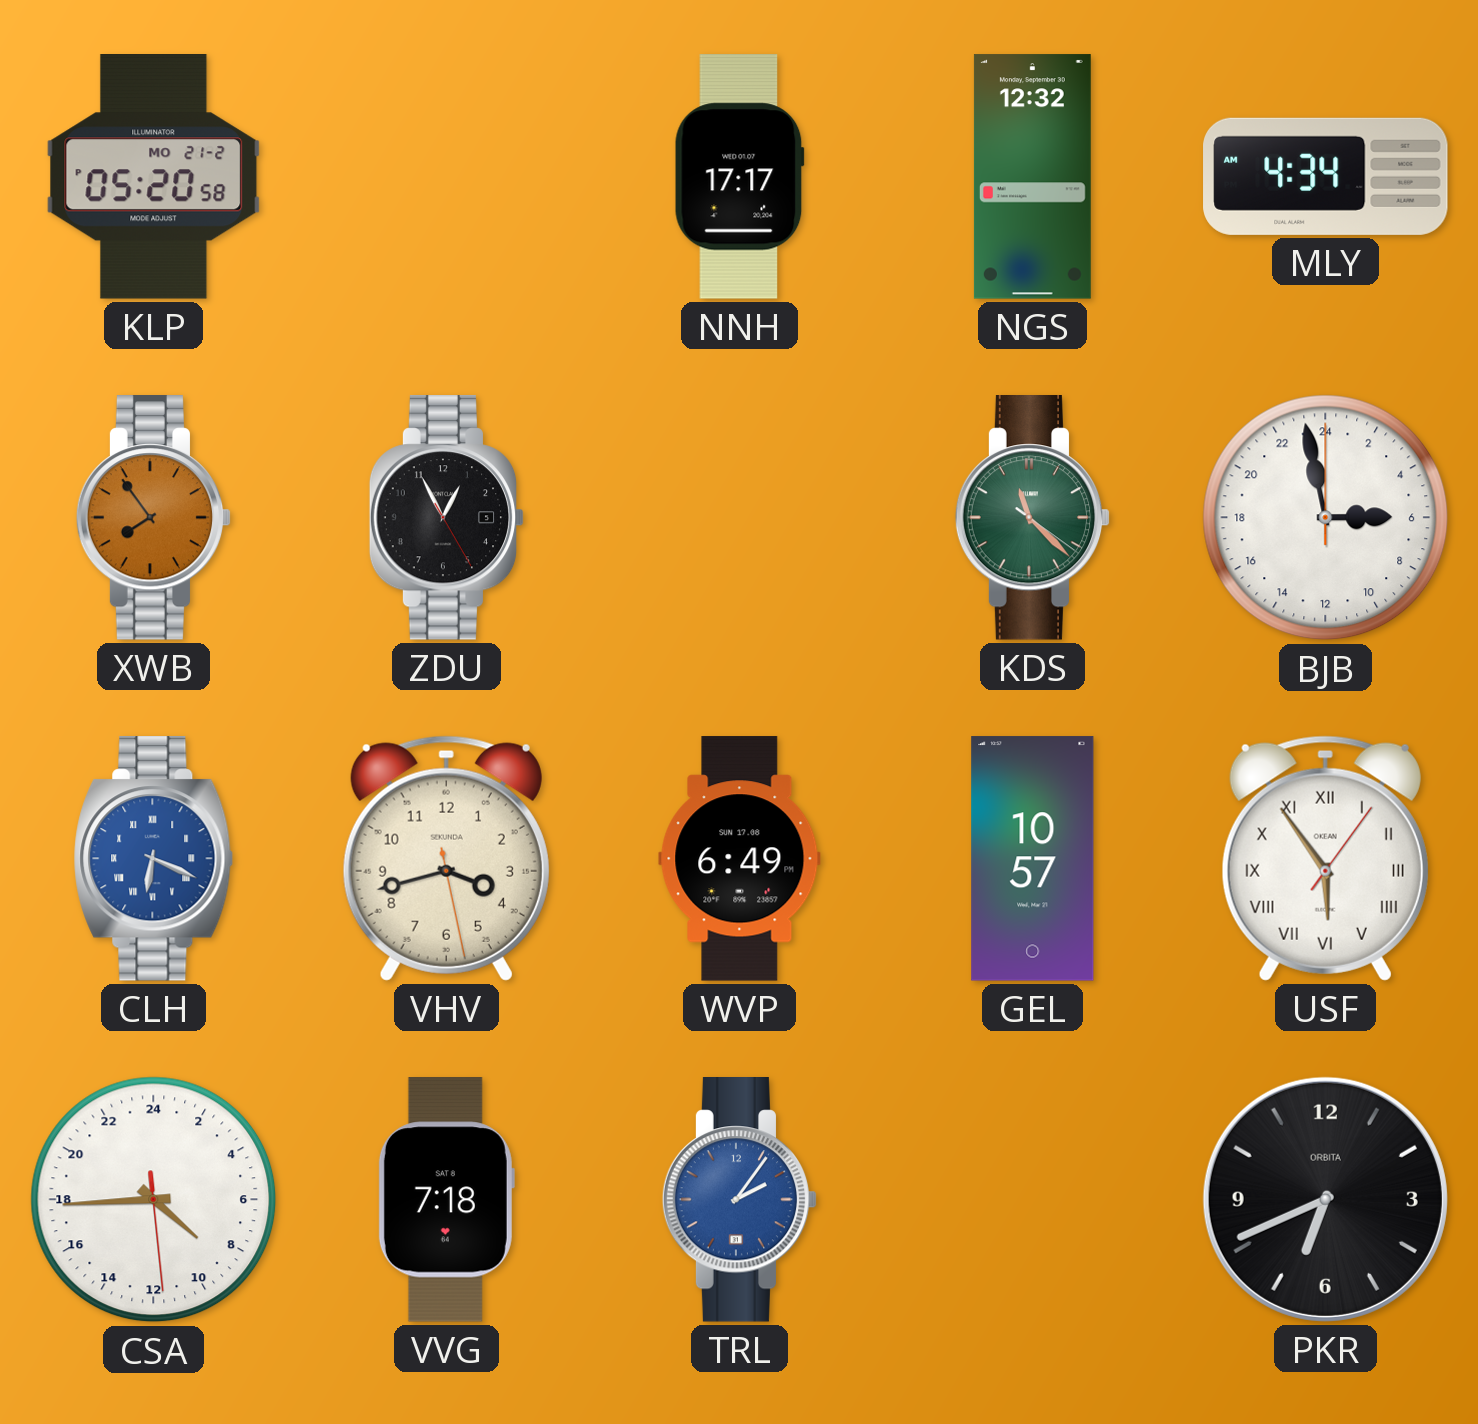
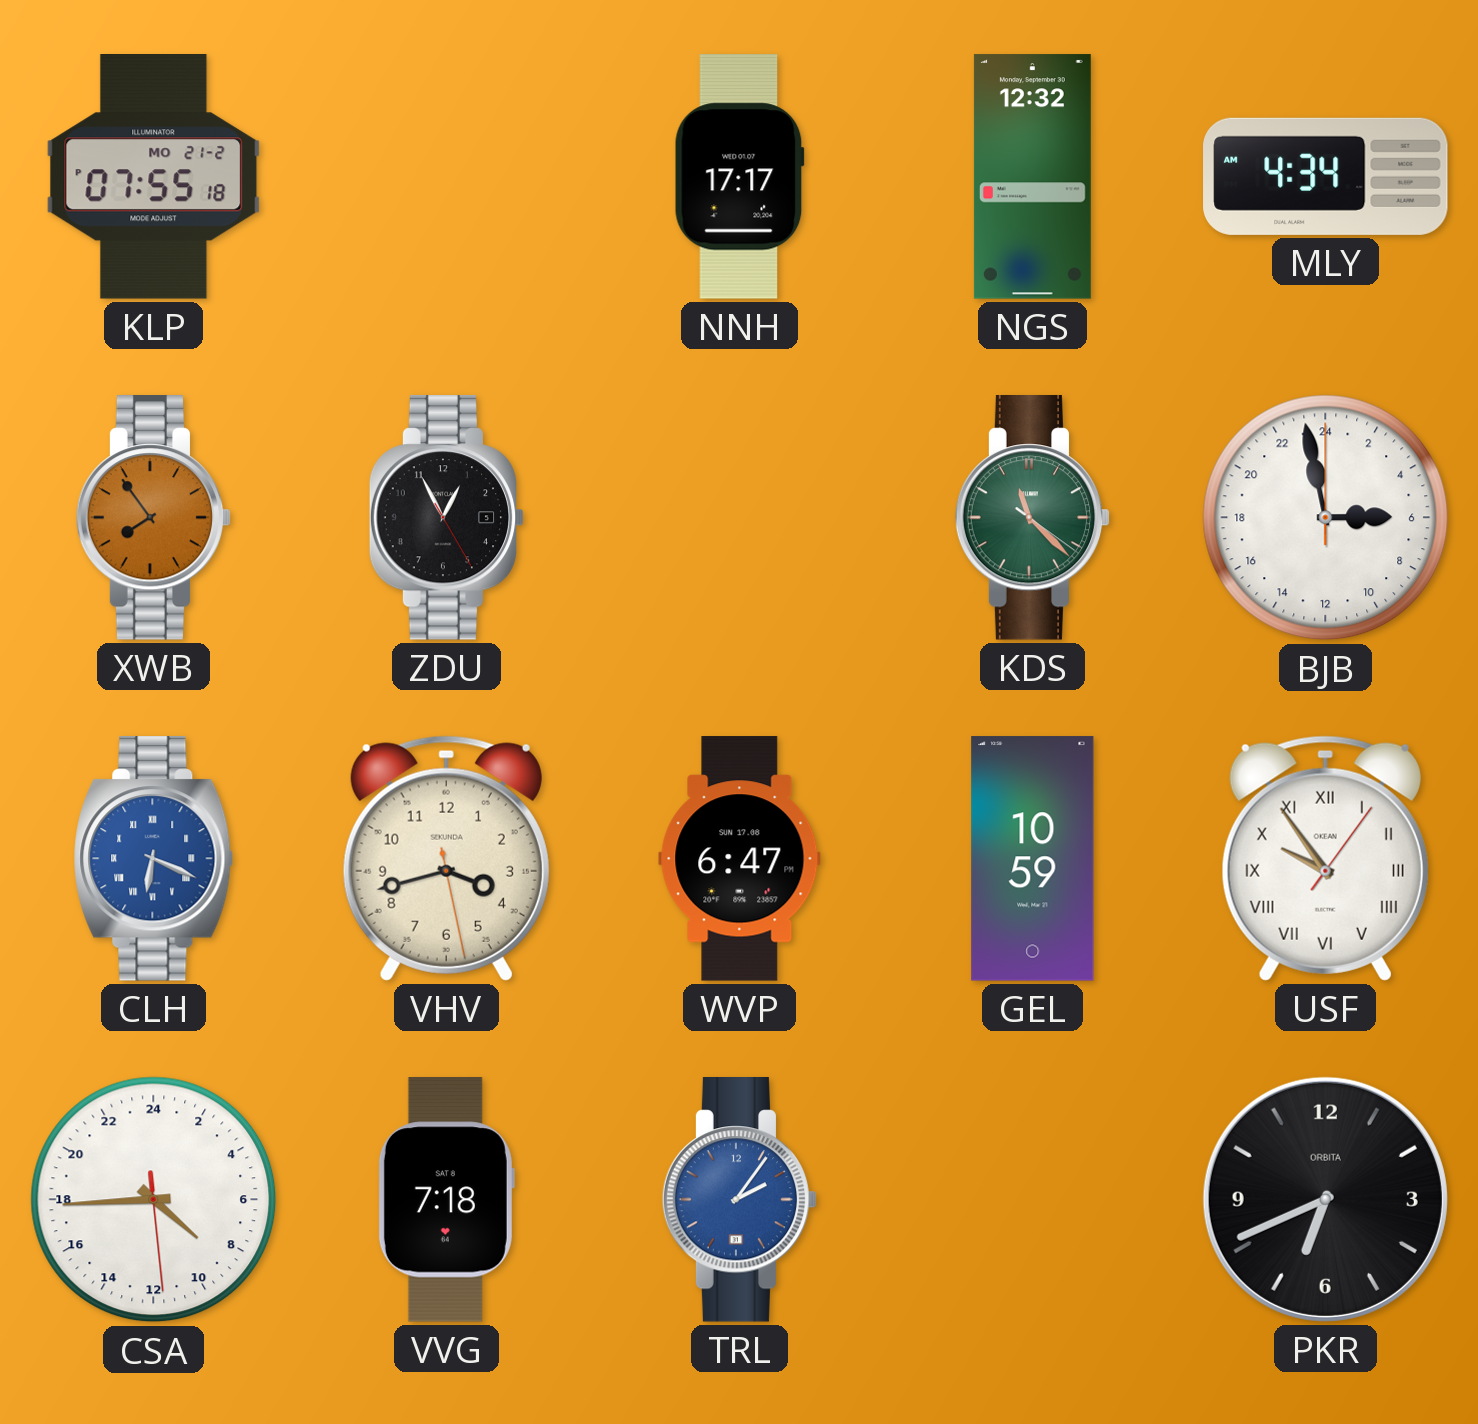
KLP: 05:20 -> 07:55 (154, 177)
WVP: 6:49 -> 6:47 (740, 859)
GEL: 10:57 -> 10:59 (1033, 859)
USF: 5:54 -> 9:54 (1325, 858)
